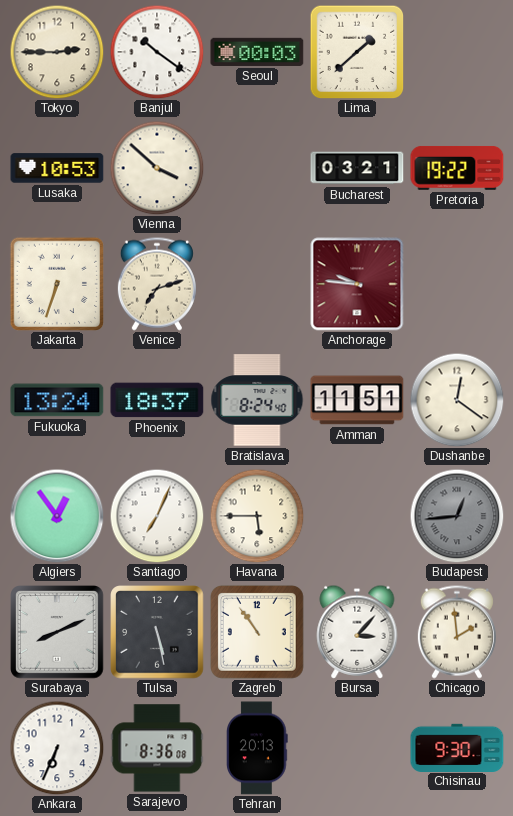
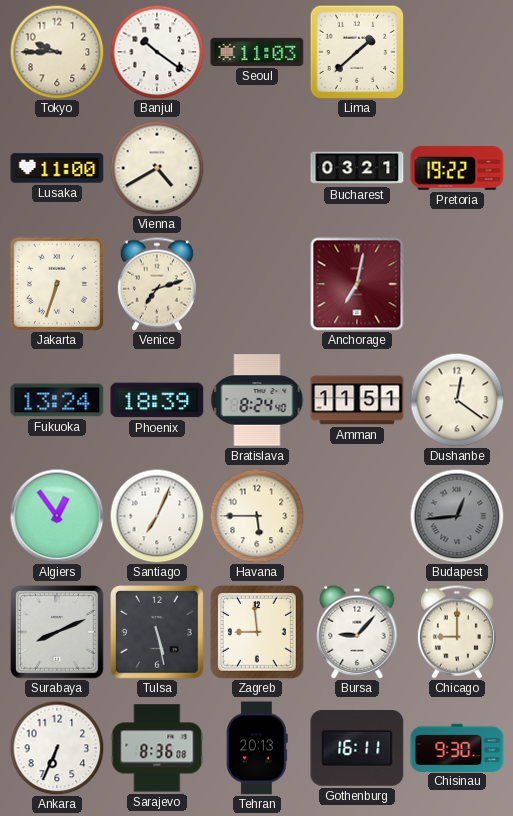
Tokyo: 2:45 -> 9:45 (57, 52)
Seoul: 00:03 -> 11:03 (257, 52)
Lusaka: 10:53 -> 11:00 (57, 168)
Vienna: 3:52 -> 4:40 (157, 168)
Anchorage: 9:46 -> 7:02 (357, 284)
Phoenix: 18:37 -> 18:39 (157, 400)
Zagreb: 10:54 -> 8:59 (257, 632)
Bursa: 3:07 -> 9:07 (357, 632)
Chicago: 1:59 -> 9:00 (457, 632)
Gothenburg: none -> 16:11 (357, 749)
